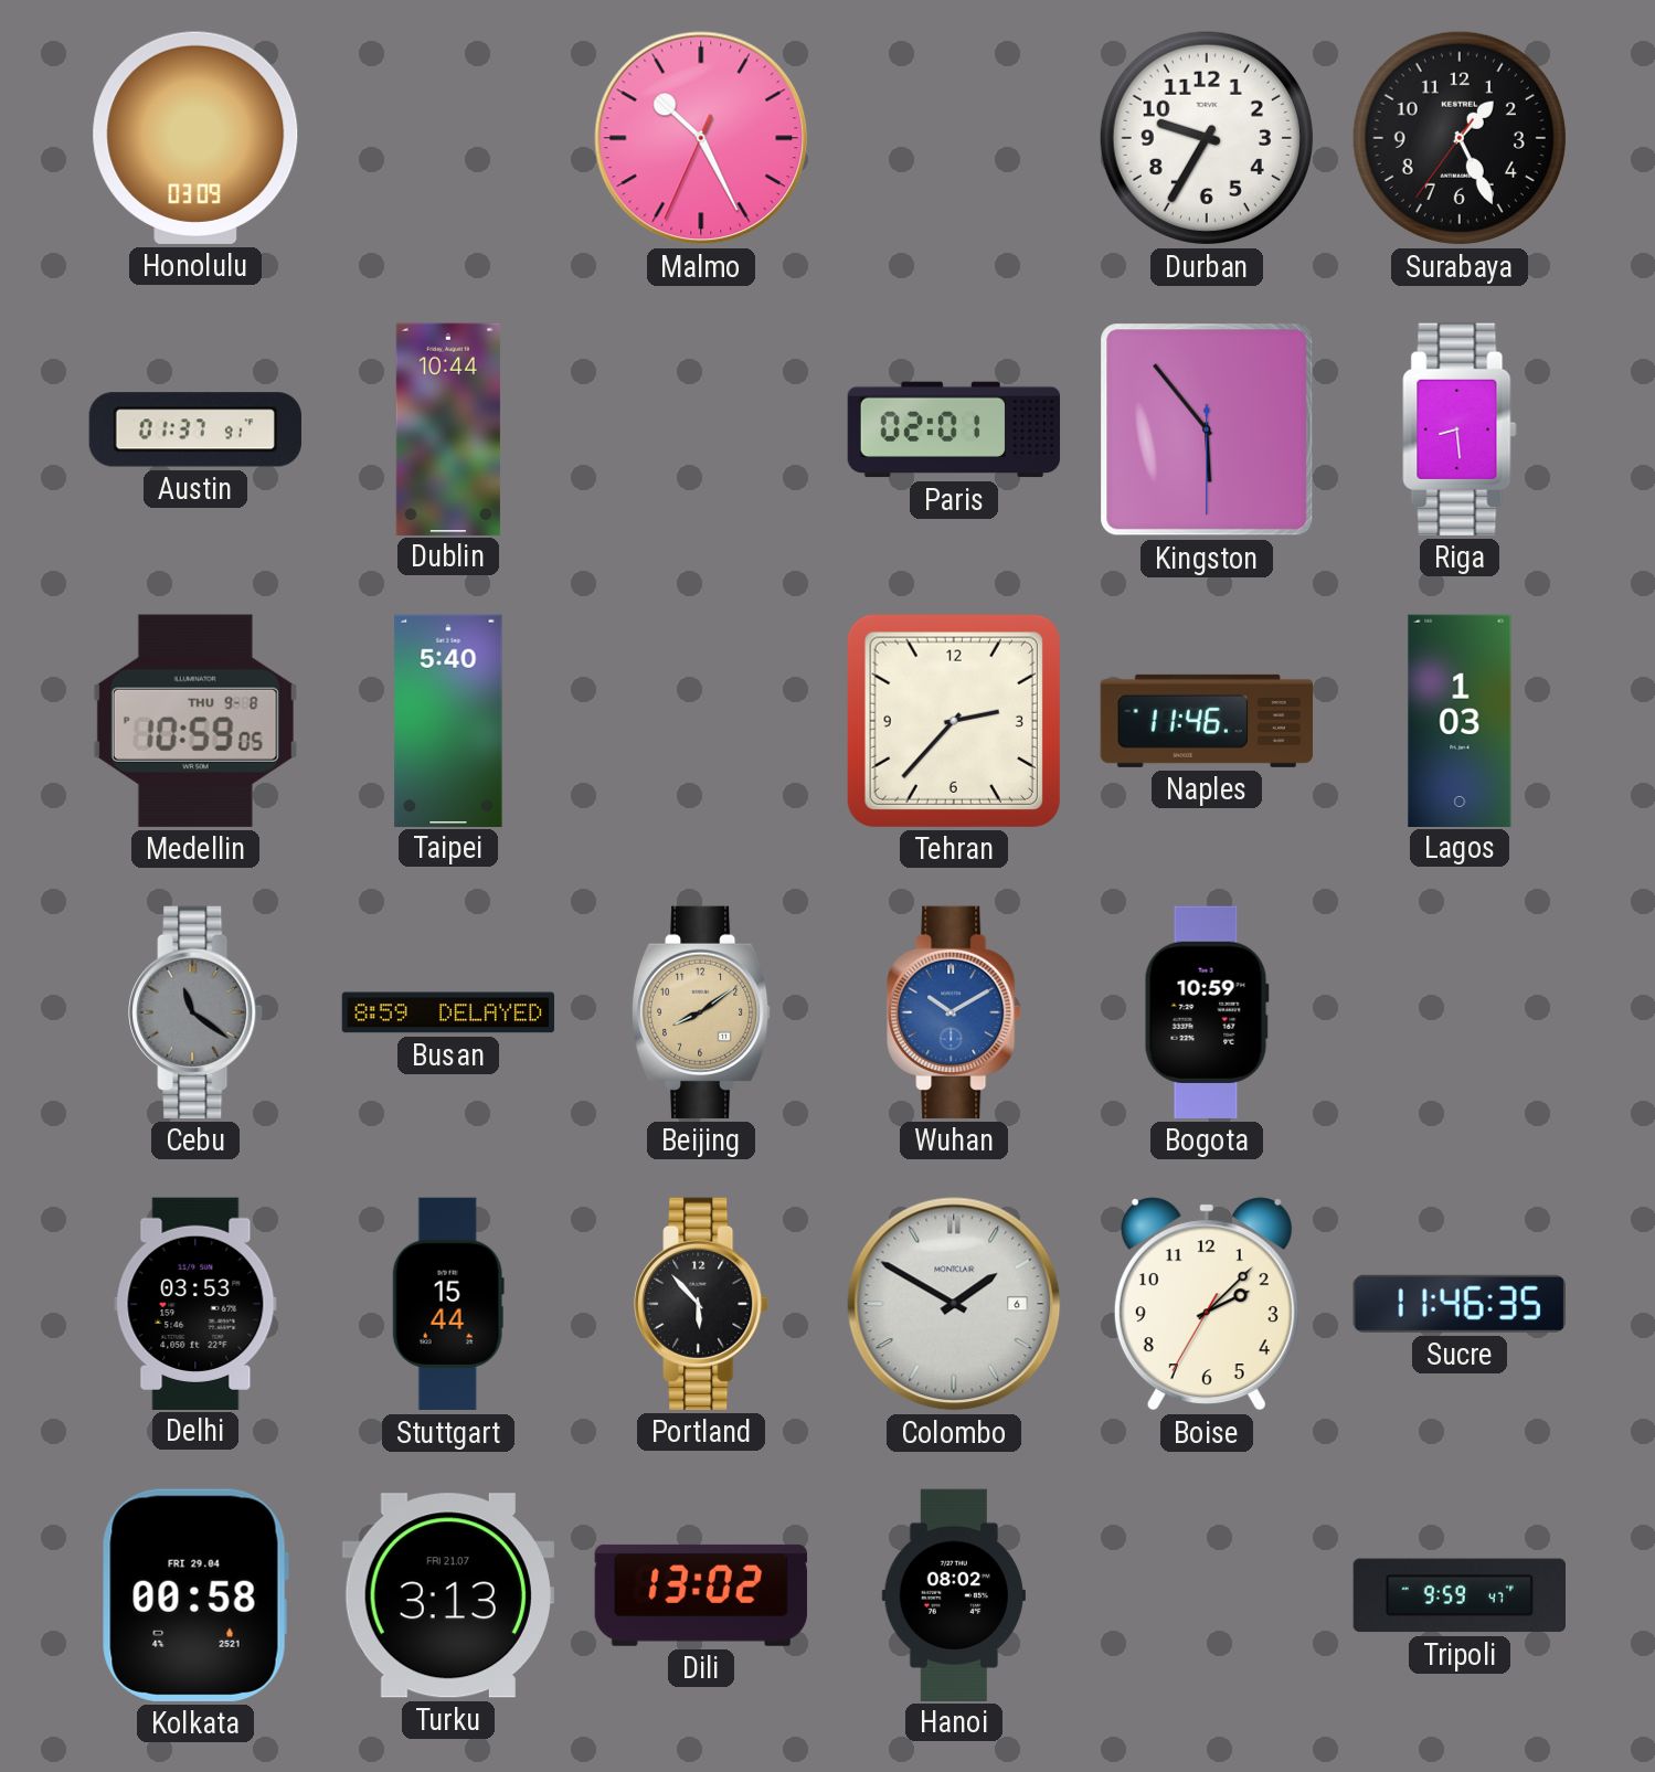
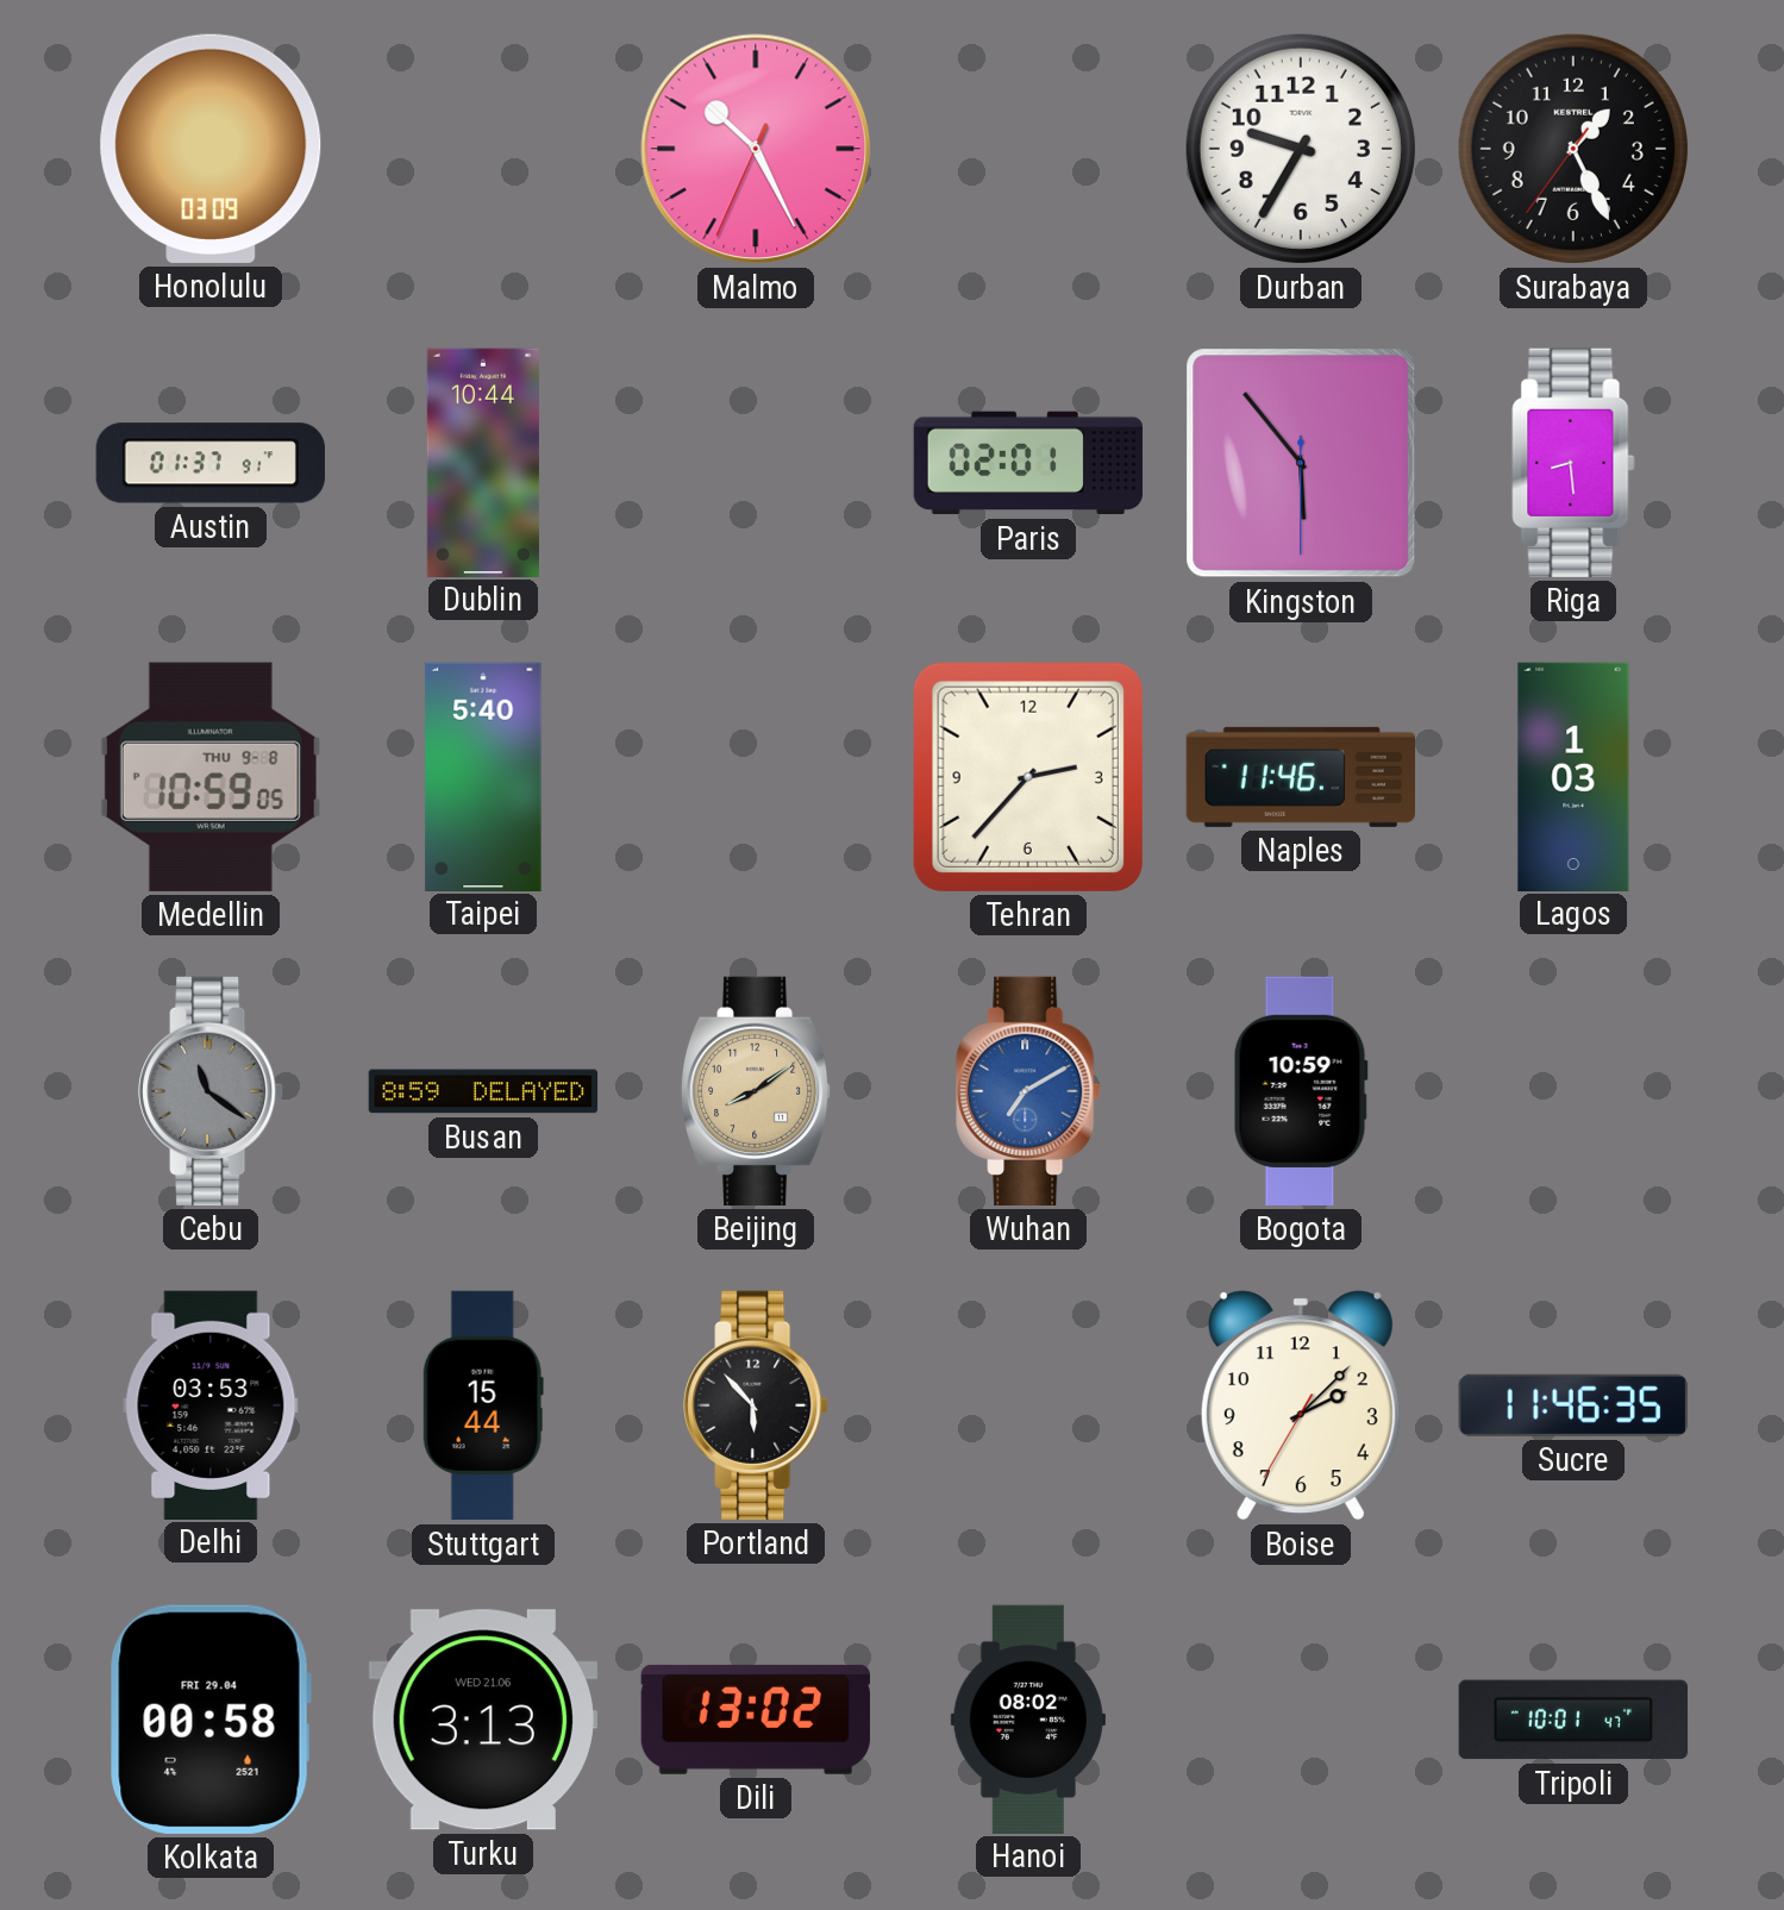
Wuhan: 10:10 -> 7:10 (1028, 1091)
Colombo: 1:50 -> none (954, 1304)
Turku date: FRI 21.07 -> WED 21.06 (483, 1720)
Tripoli: 9:59 -> 10:01 (1572, 1720)
